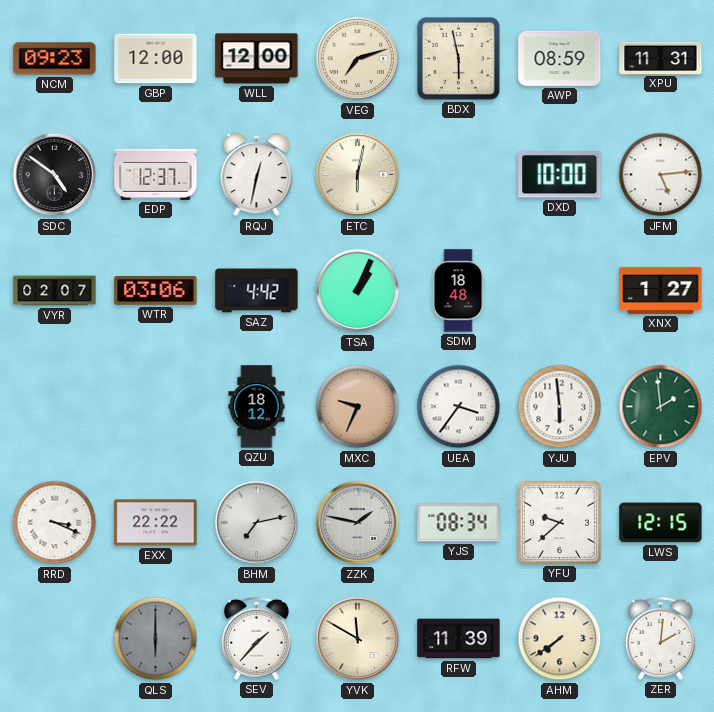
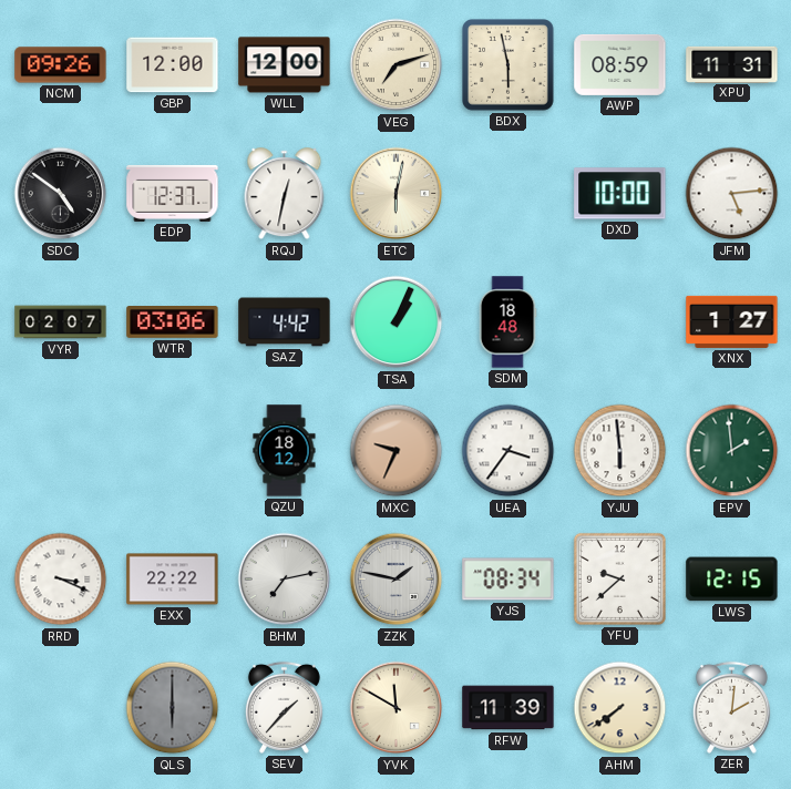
NCM: 09:23 -> 09:26 (61, 65)
